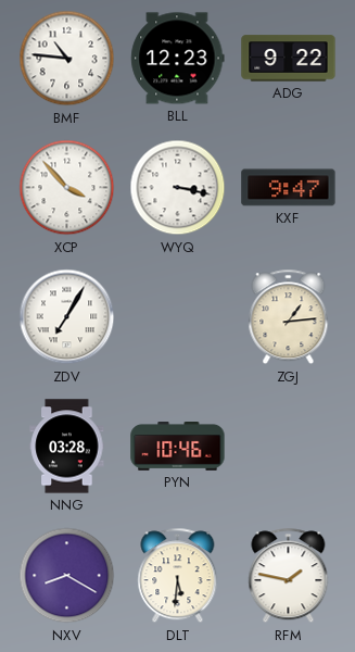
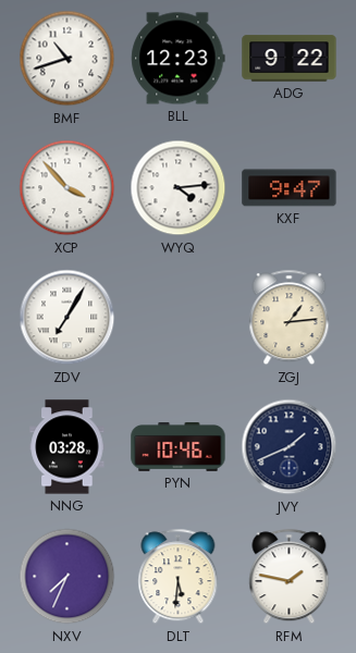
BMF: 10:46 -> 10:42 (67, 59)
WYQ: 3:17 -> 4:14 (179, 188)
JVY: none -> 1:41 (290, 447)
NXV: 8:20 -> 7:34 (67, 577)
